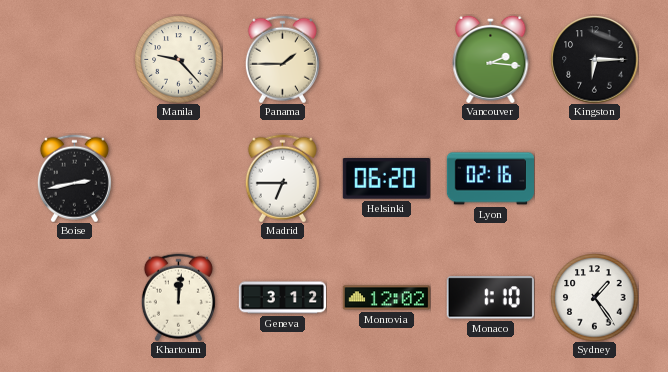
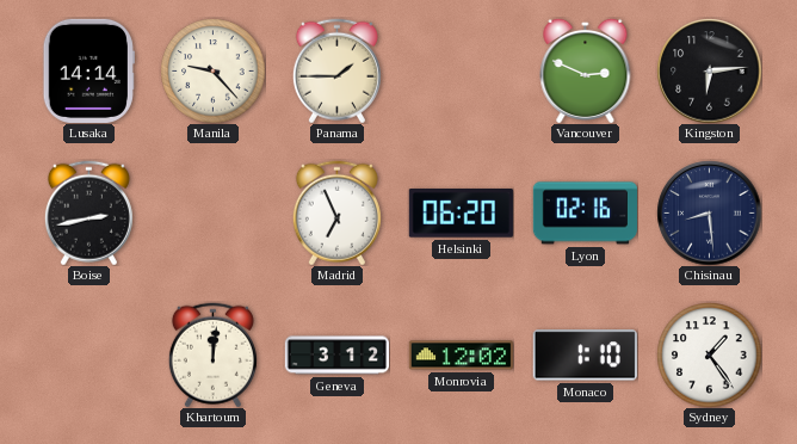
Lusaka: none -> 14:14 (88, 70)
Vancouver: 2:16 -> 2:49 (586, 70)
Kingston: 6:15 -> 6:14 (709, 70)
Madrid: 6:45 -> 6:56 (336, 212)
Chisinau: none -> 8:29 (709, 212)
